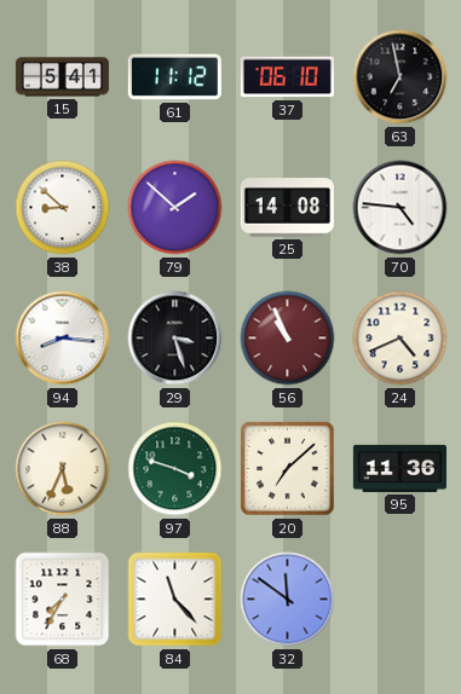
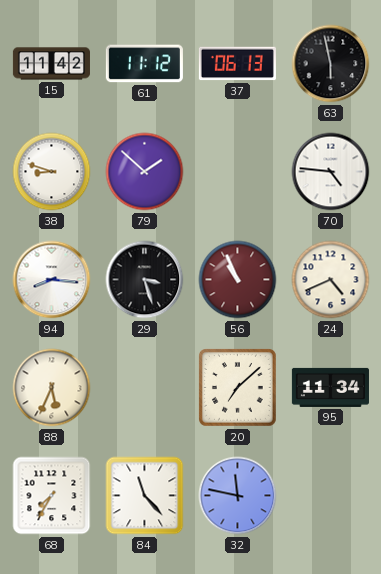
15: 5:41 -> 11:42 (51, 64)
37: 06:10 -> 06:13 (237, 64)
63: 6:58 -> 5:58 (331, 64)
38: 8:52 -> 8:48 (52, 172)
25: 14:08 -> none (287, 208)
97: 3:48 -> none (175, 469)
95: 11:36 -> 11:34 (330, 387)
32: 11:51 -> 11:47 (238, 496)
